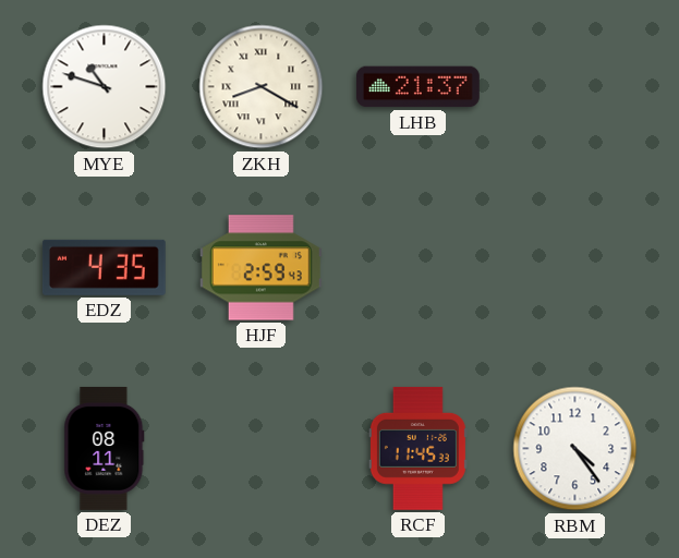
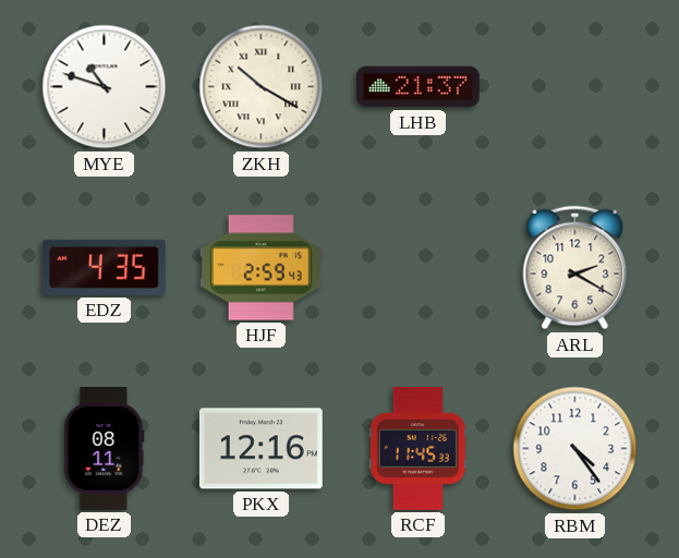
ZKH: 8:20 -> 10:20 (262, 87)
ARL: none -> 2:20 (575, 268)
PKX: none -> 12:16 (260, 449)
